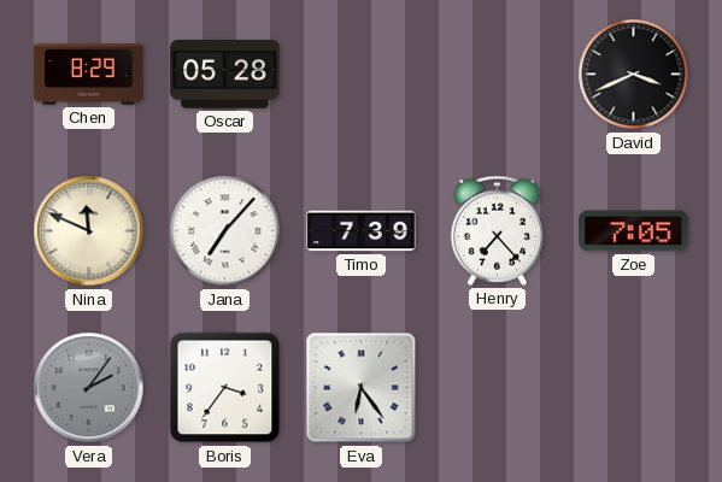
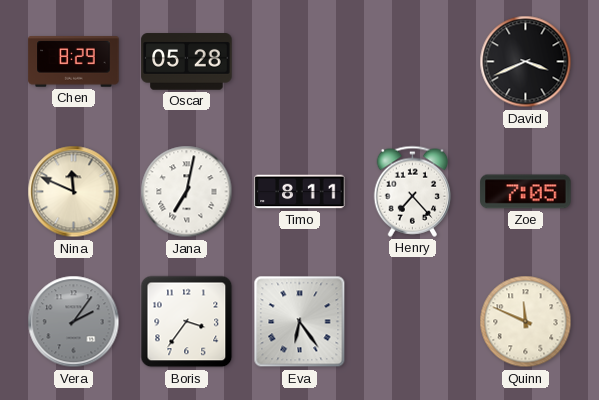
Jana: 7:07 -> 7:02 (187, 192)
Timo: 7:39 -> 8:11 (300, 192)
Quinn: none -> 11:49 (526, 322)
